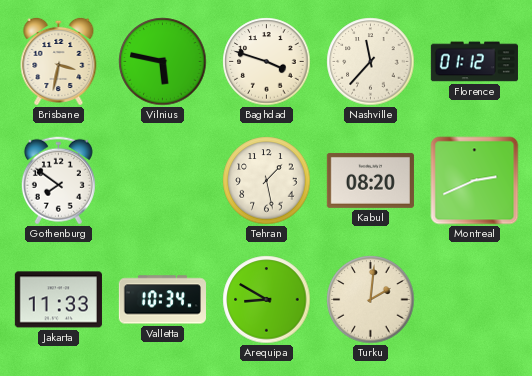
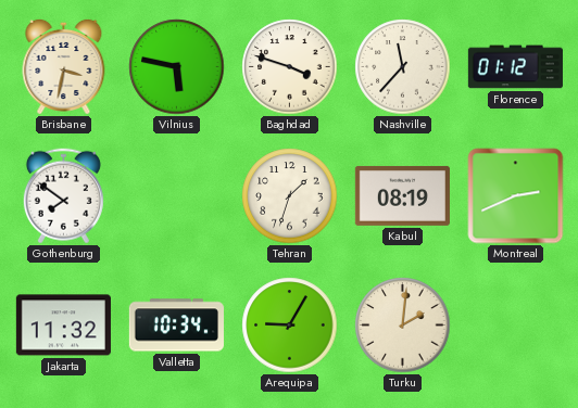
Tehran: 1:28 -> 1:33 (290, 196)
Kabul: 08:20 -> 08:19 (402, 195)
Jakarta: 11:33 -> 11:32 (63, 326)
Arequipa: 8:50 -> 9:05 (290, 326)
